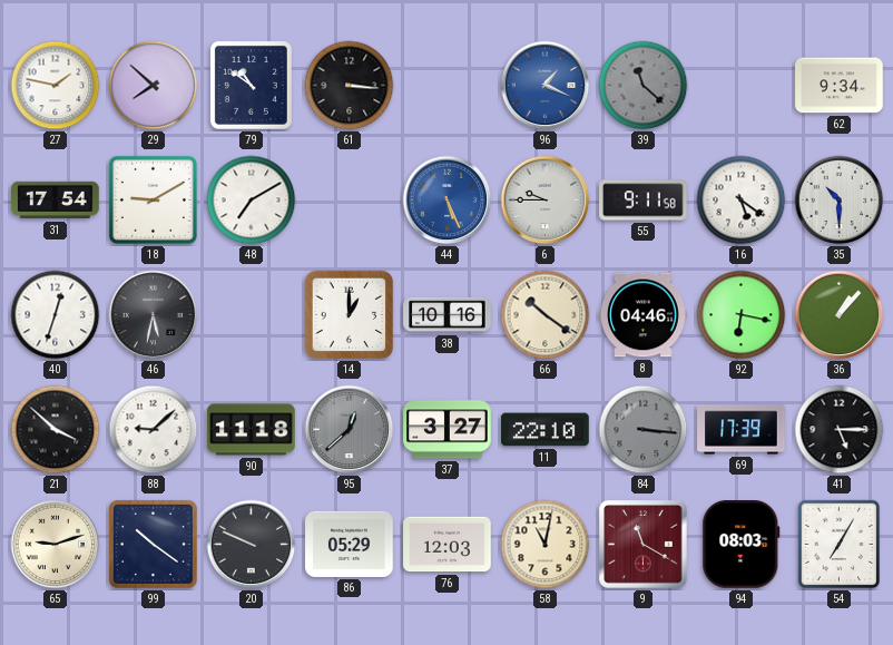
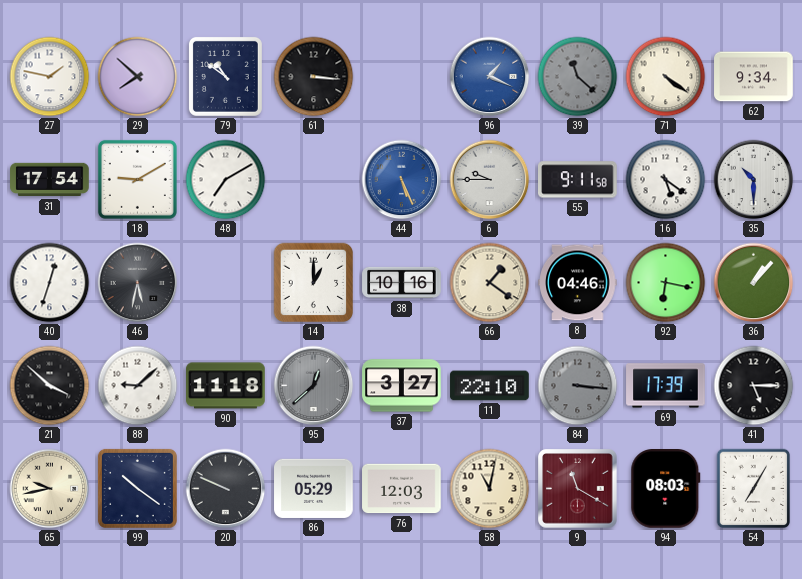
71: none -> 4:21 (666, 77)
66: 10:21 -> 1:21 (490, 283)
65: 9:12 -> 9:43 (50, 489)
